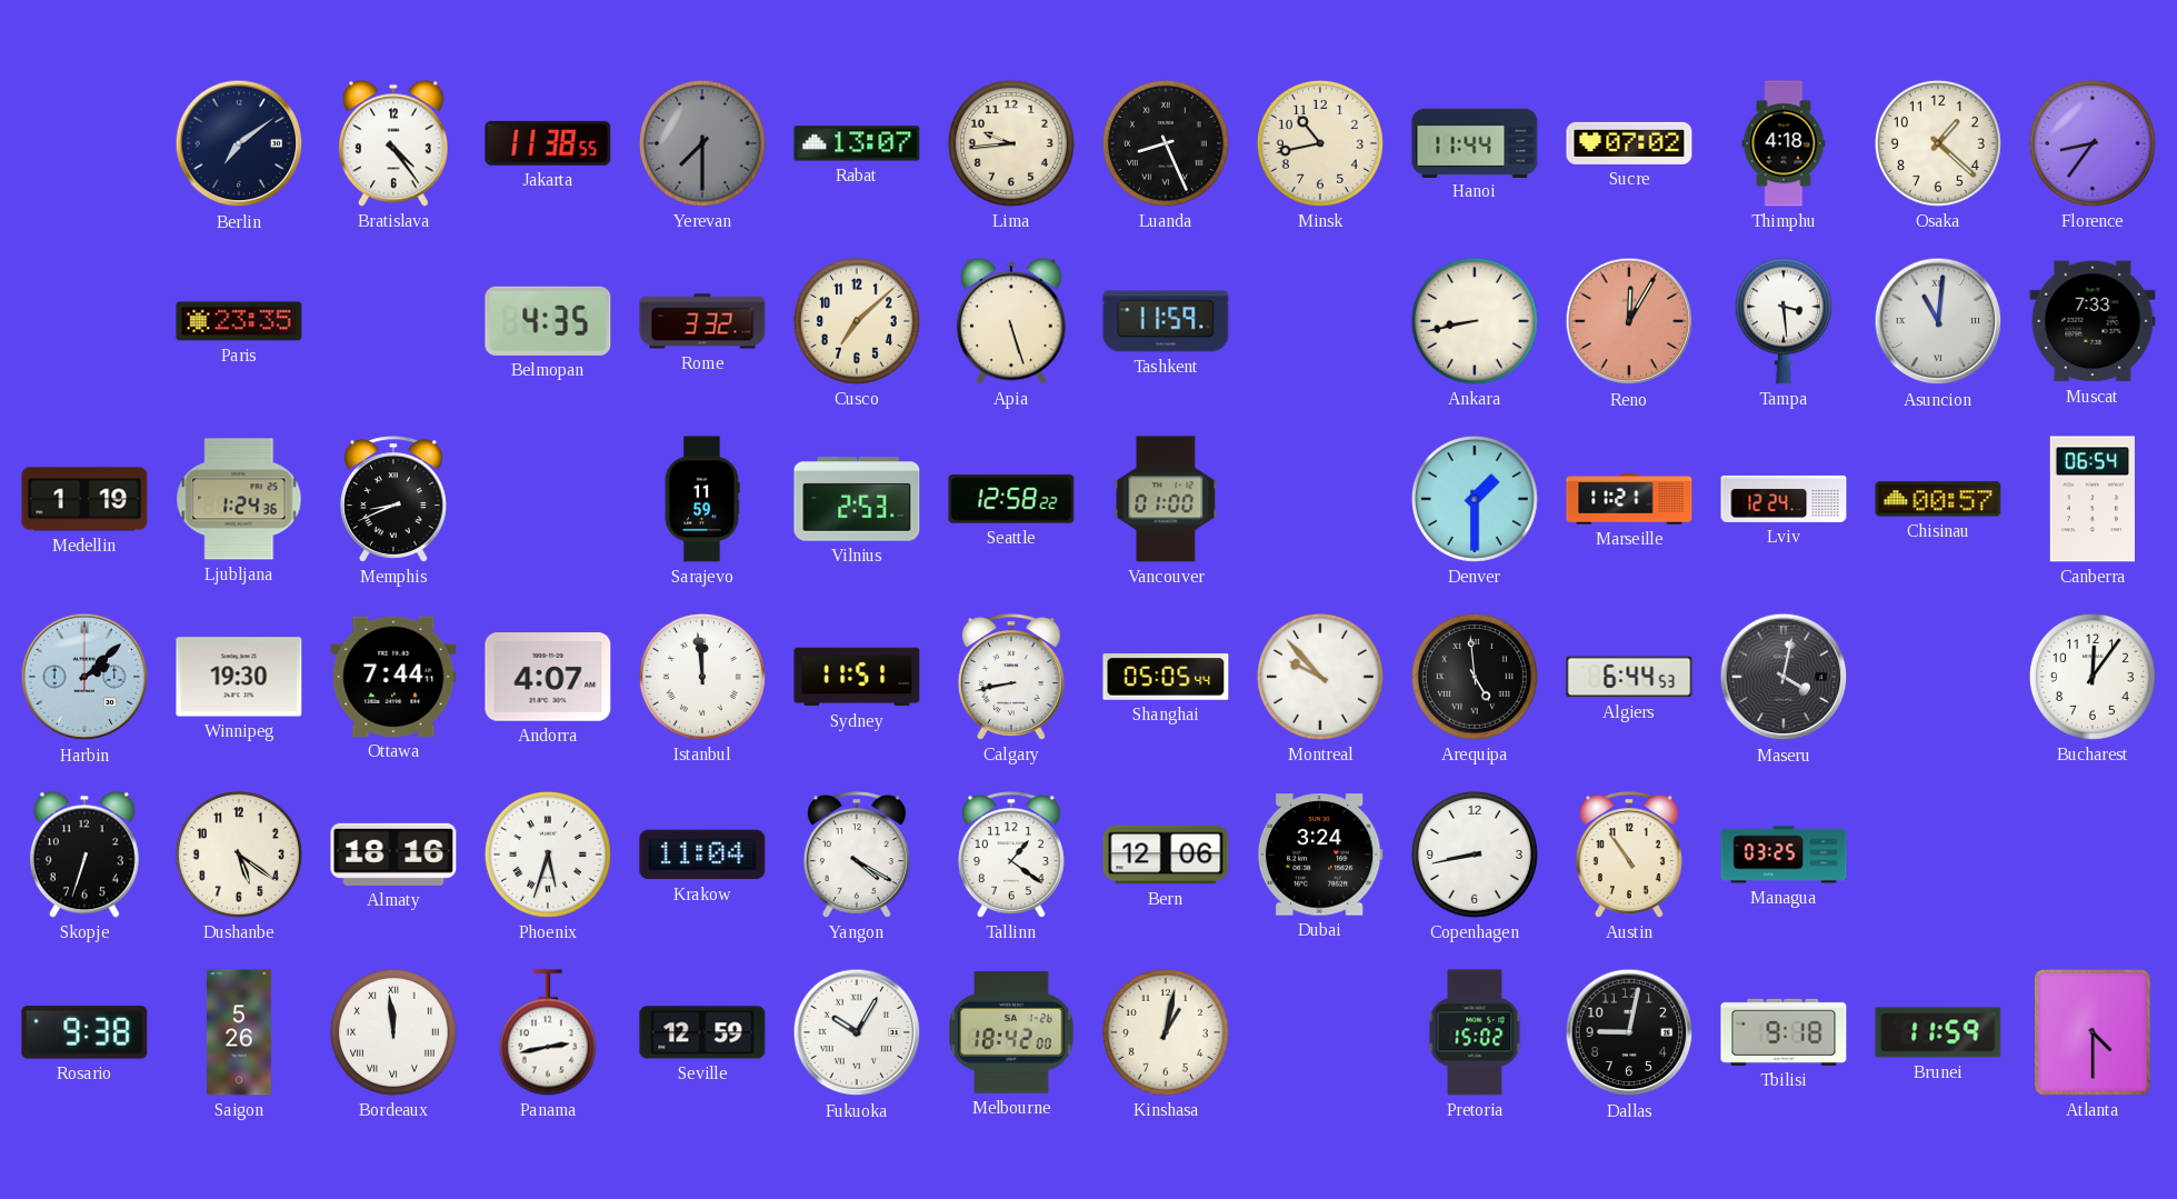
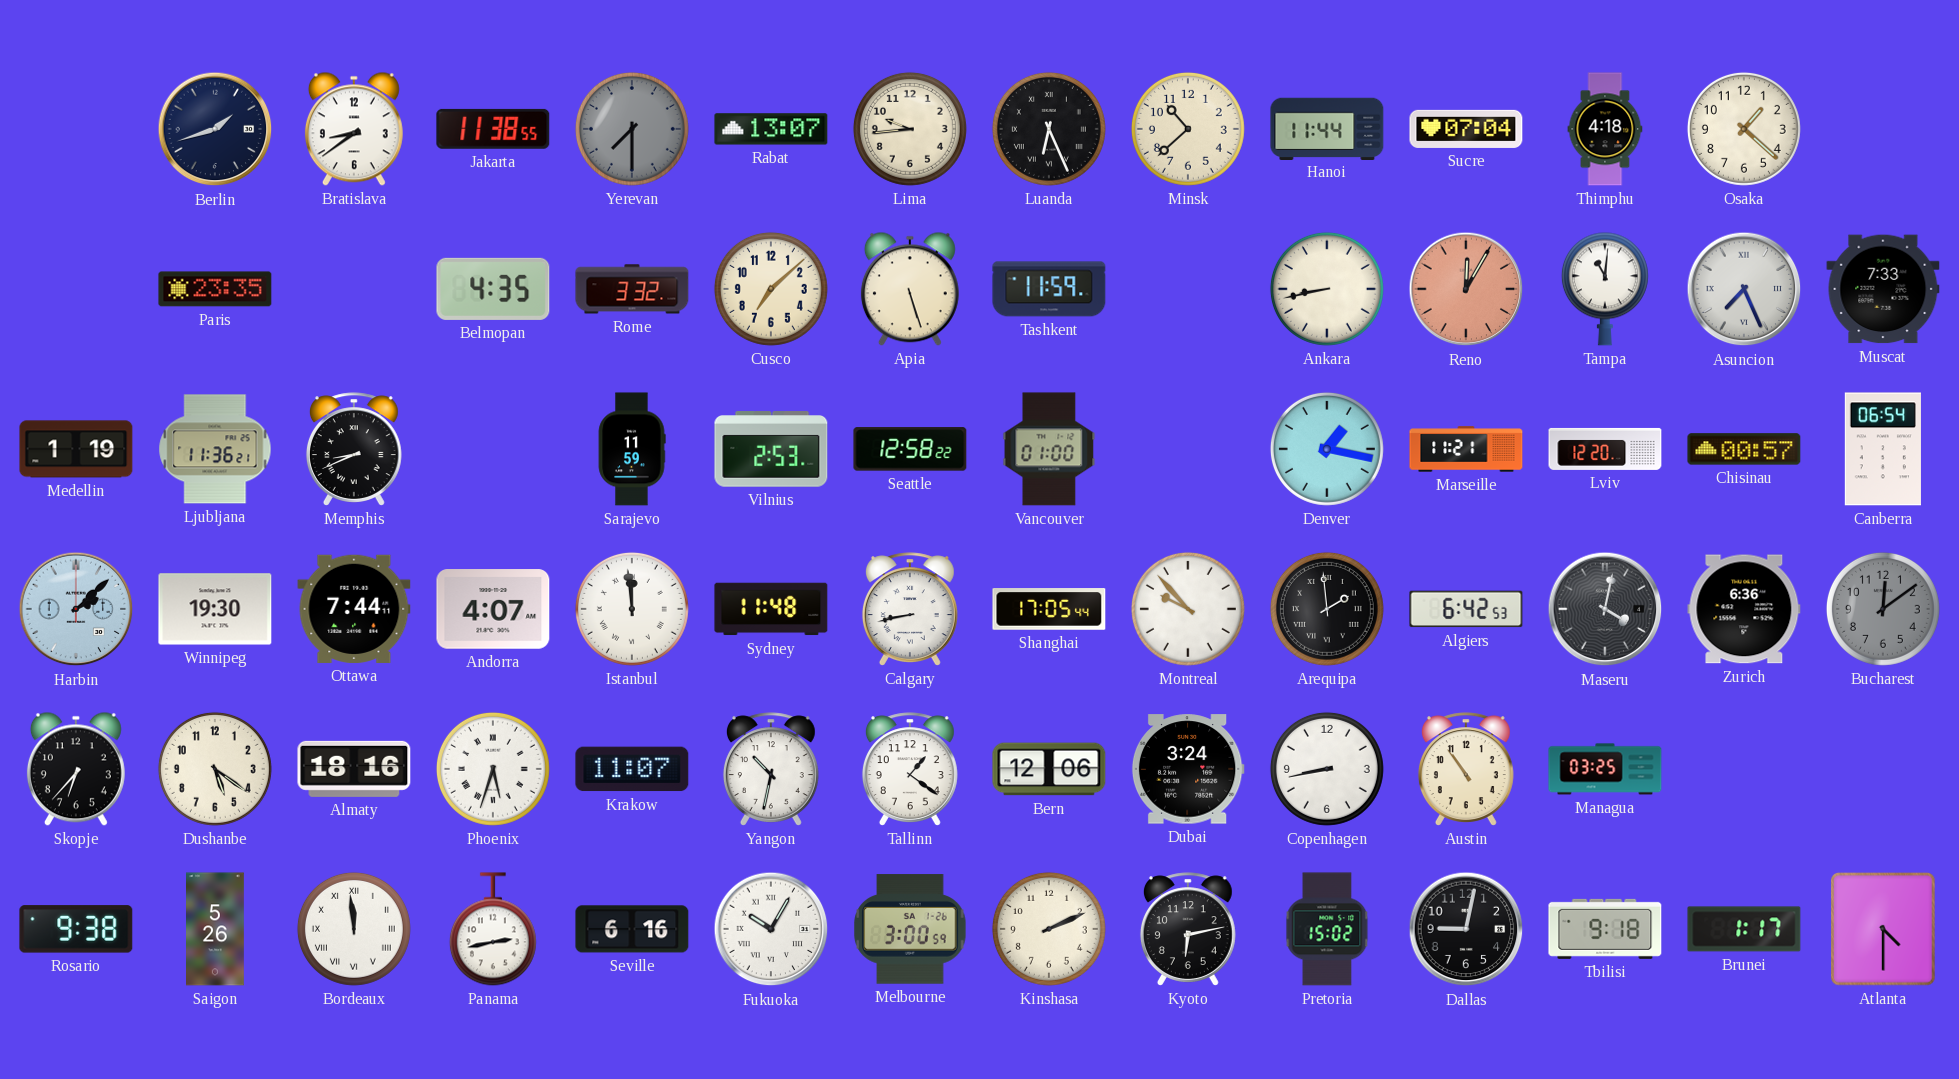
Berlin: 7:09 -> 1:42 (215, 129)
Bratislava: 4:24 -> 8:39 (354, 129)
Luanda: 8:26 -> 6:26 (1049, 129)
Minsk: 10:43 -> 10:38 (1188, 129)
Sucre: 07:02 -> 07:04 (1466, 129)
Florence: 8:36 -> none (2093, 143)
Tampa: 3:29 -> 11:01 (1605, 289)
Asuncion: 11:01 -> 7:26 (1744, 289)
Ljubljana: 1:24 -> 11:36 (215, 449)
Denver: 1:30 -> 1:17 (1327, 449)
Lviv: 12:24 -> 12:20 (1605, 449)
Sydney: 11:51 -> 11:48 (771, 609)
Shanghai: 05:05 -> 17:05 (1049, 609)
Arequipa: 4:59 -> 1:59 (1327, 609)
Algiers: 6:44 -> 6:42 (1466, 609)
Zurich: none -> 6:36 (1744, 609)
Bucharest: 12:06 -> 12:09 (1883, 609)
Bucharest dial: white -> grey (1883, 609)
Skopje: 6:33 -> 6:37 (76, 769)
Krakow: 11:04 -> 11:07 (632, 769)
Yangon: 4:20 -> 10:32 (771, 769)
Seville: 12:59 -> 6:16 (632, 929)
Melbourne: 18:42 -> 3:00 (910, 929)
Kinshasa: 1:02 -> 2:11 (1049, 929)
Kyoto: none -> 6:13 (1188, 929)
Brunei: 11:59 -> 1:17 (1744, 929)
